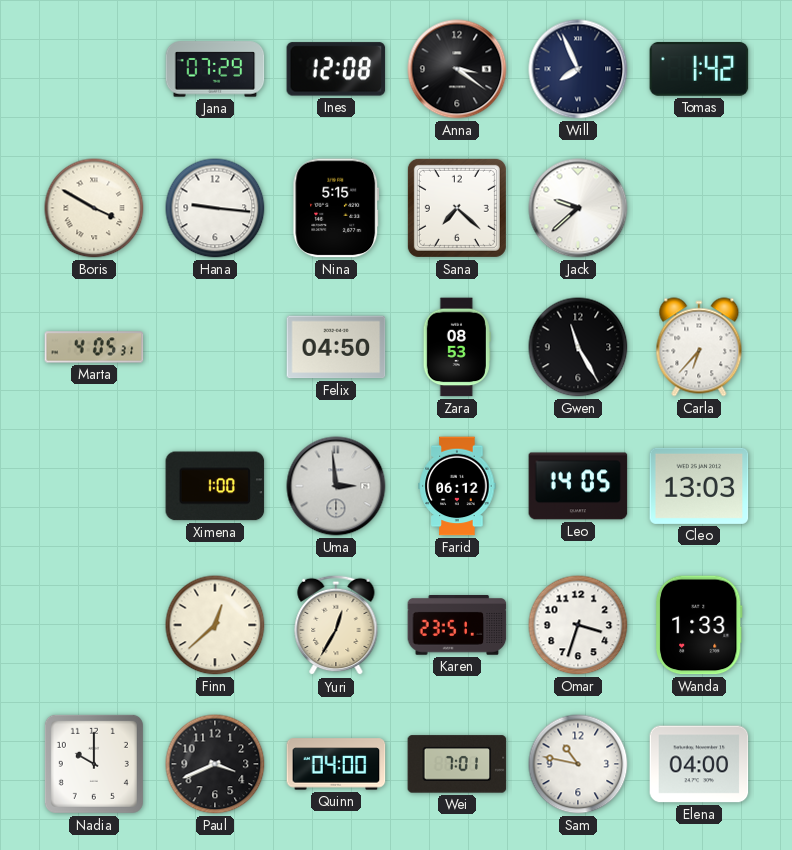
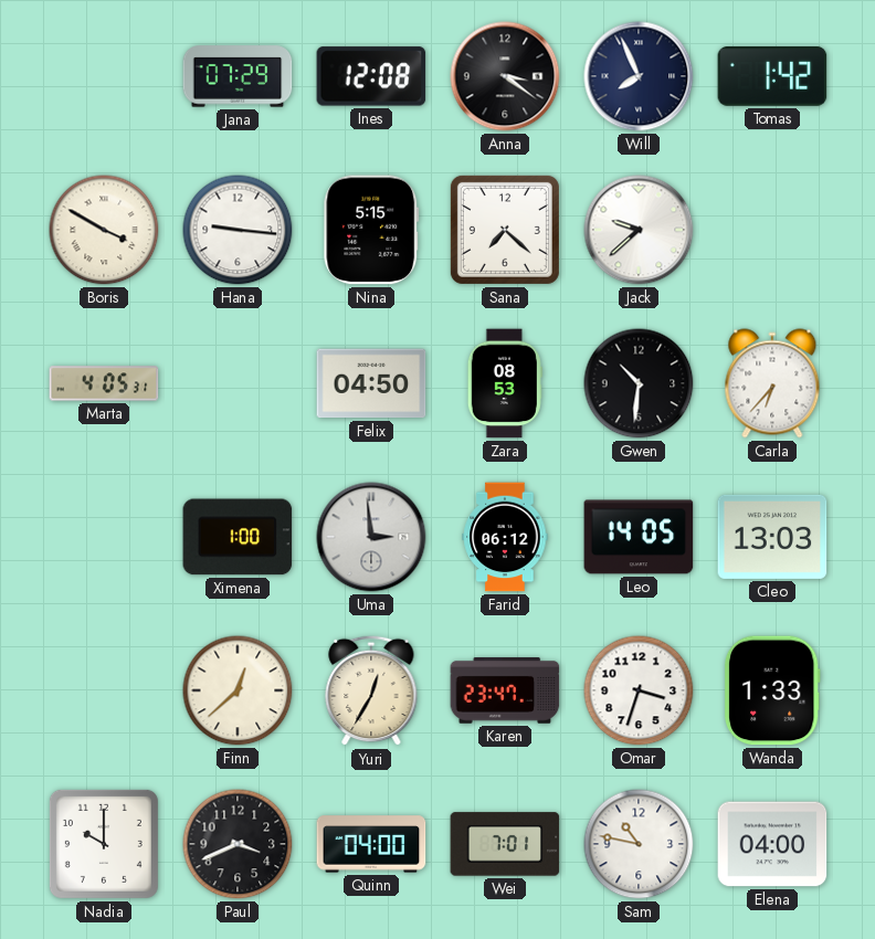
Gwen: 11:25 -> 10:31 (639, 383)
Karen: 23:51 -> 23:47 (505, 690)
